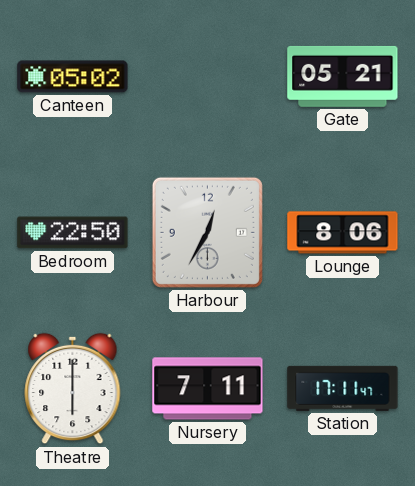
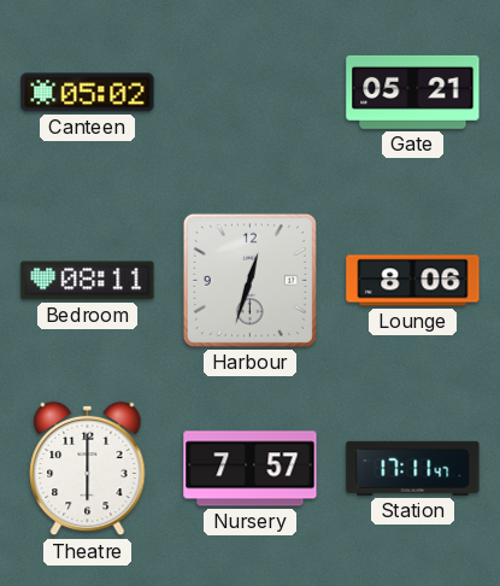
Bedroom: 22:50 -> 08:11 (88, 281)
Harbour: 12:35 -> 12:33 (249, 280)
Nursery: 7:11 -> 7:57 (251, 469)
